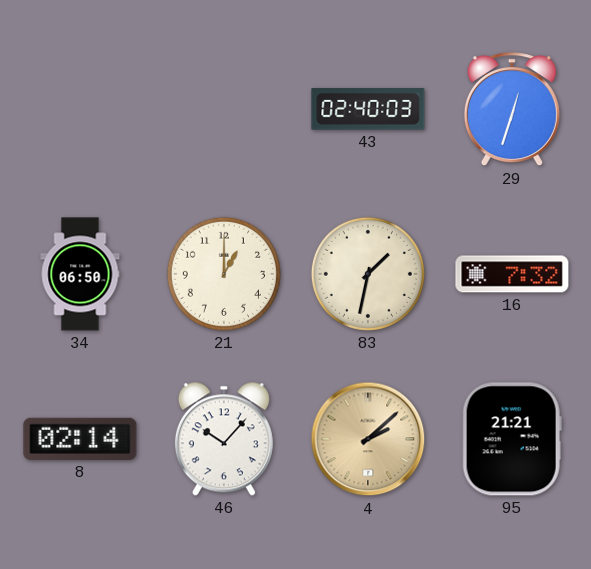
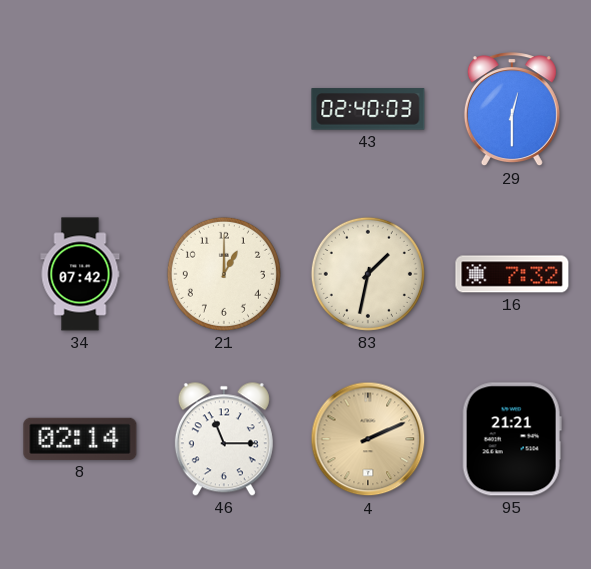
29: 12:33 -> 12:30 (512, 110)
34: 06:50 -> 07:42 (80, 274)
46: 10:07 -> 11:15 (224, 439)
4: 2:08 -> 2:11 (368, 439)
